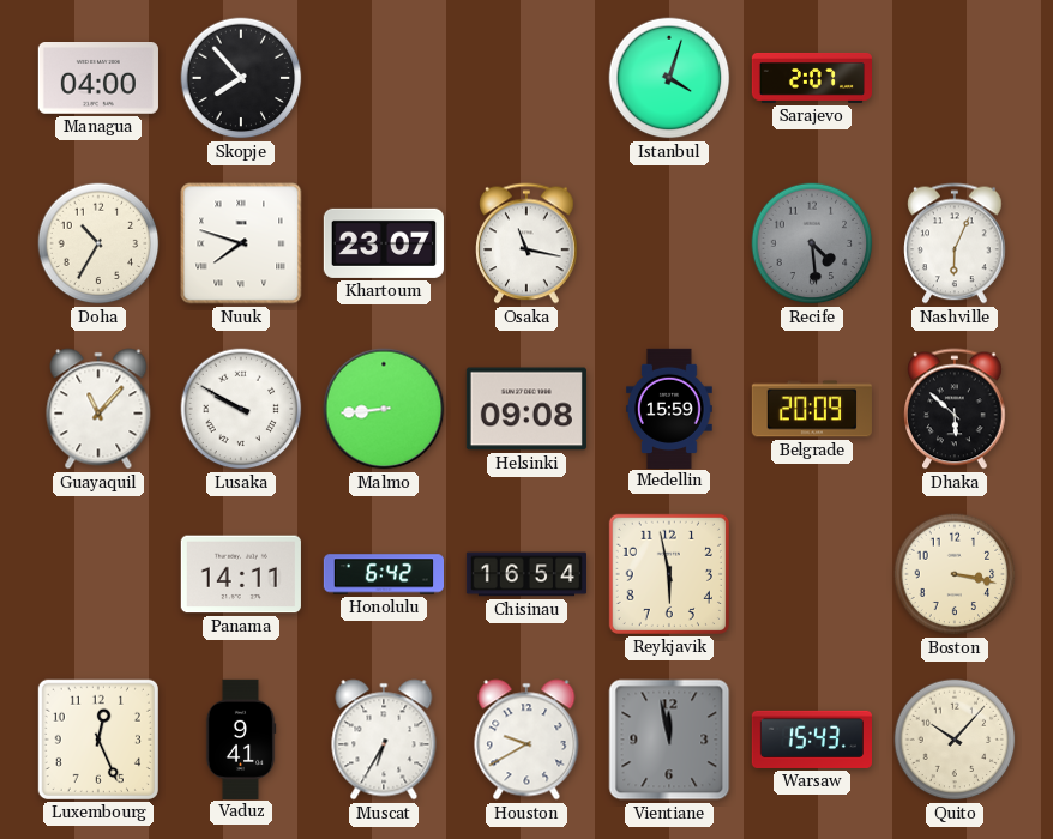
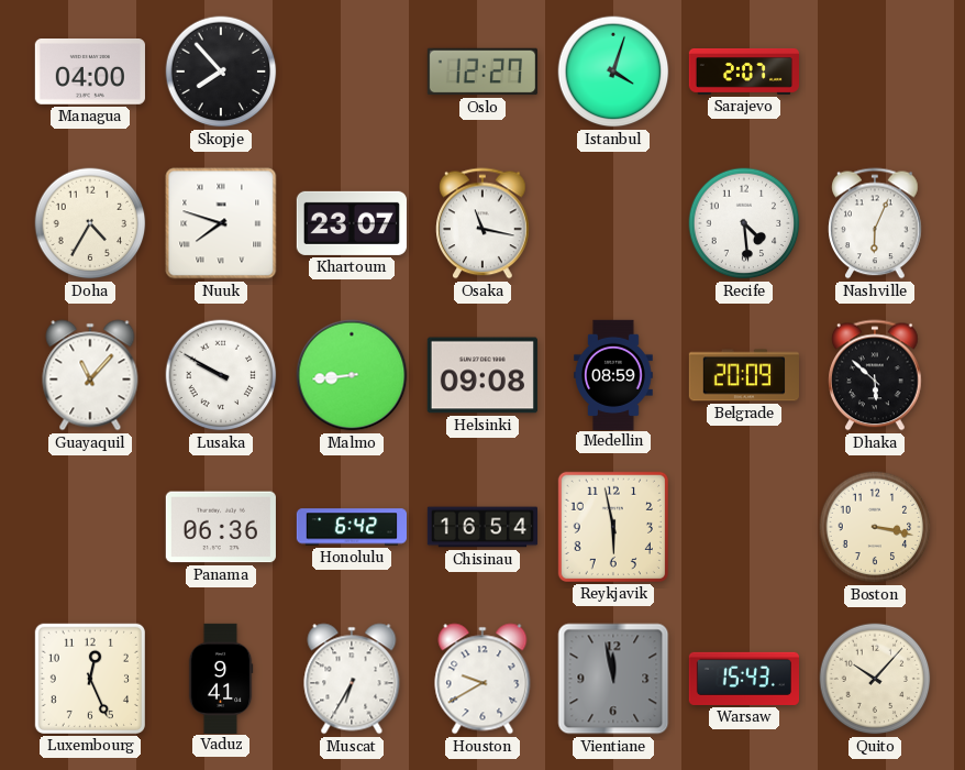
Oslo: none -> 12:27 (482, 71)
Doha: 10:35 -> 4:35 (90, 223)
Recife dial: grey -> white (744, 223)
Medellin: 15:59 -> 08:59 (614, 374)
Panama: 14:11 -> 06:36 (221, 527)
